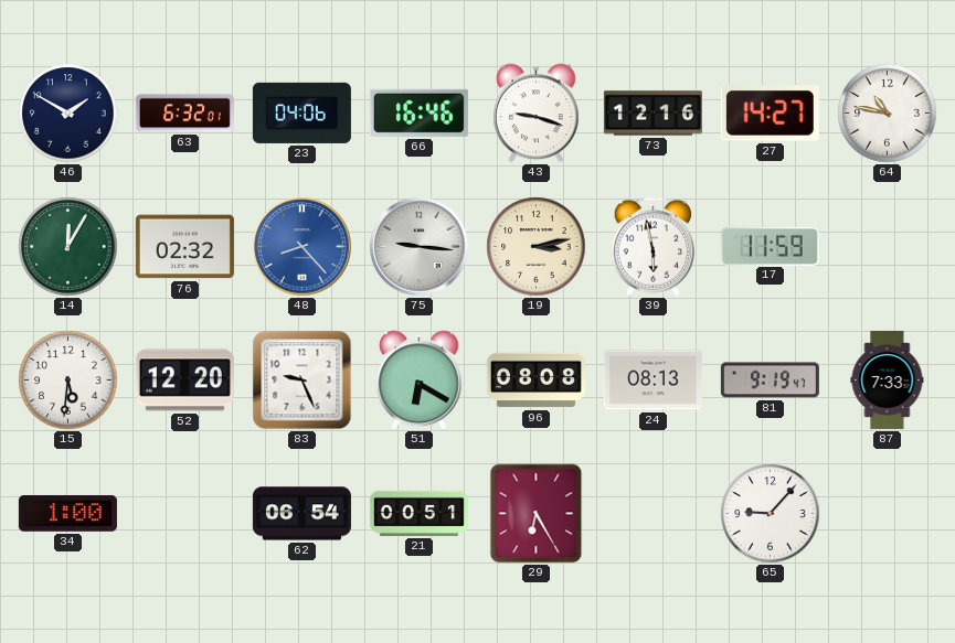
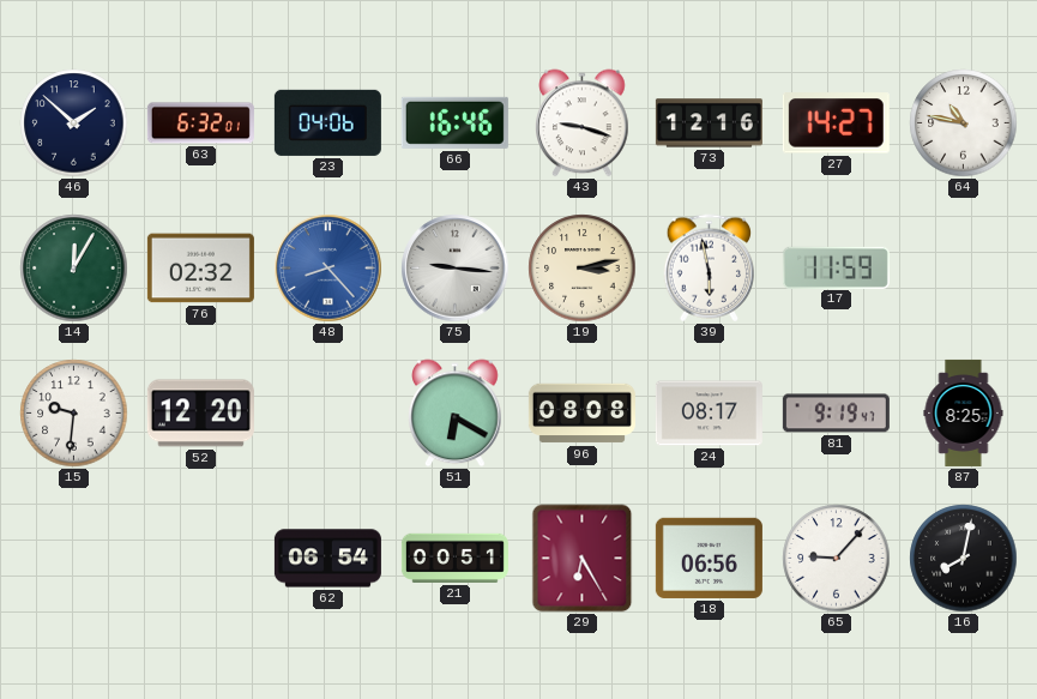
46: 1:50 -> 1:52 (74, 123)
15: 5:31 -> 9:31 (74, 414)
83: 9:26 -> none (303, 381)
24: 08:13 -> 08:17 (709, 414)
87: 7:33 -> 8:25 (964, 412)
34: 1:00 -> none (67, 514)
18: none -> 06:56 (709, 558)
16: none -> 8:02 (964, 559)
